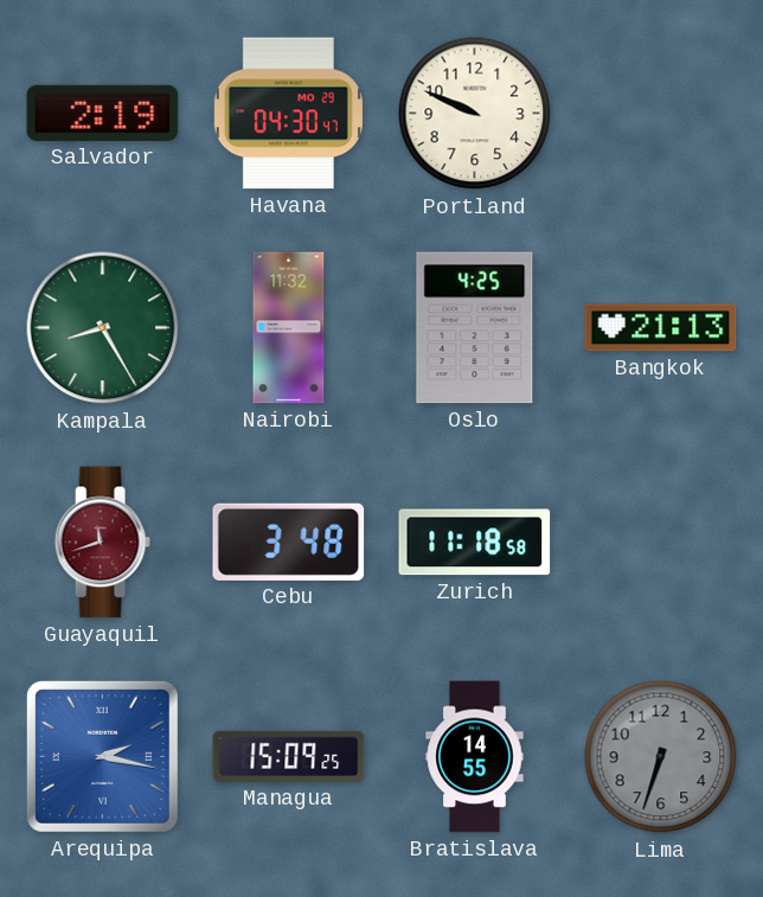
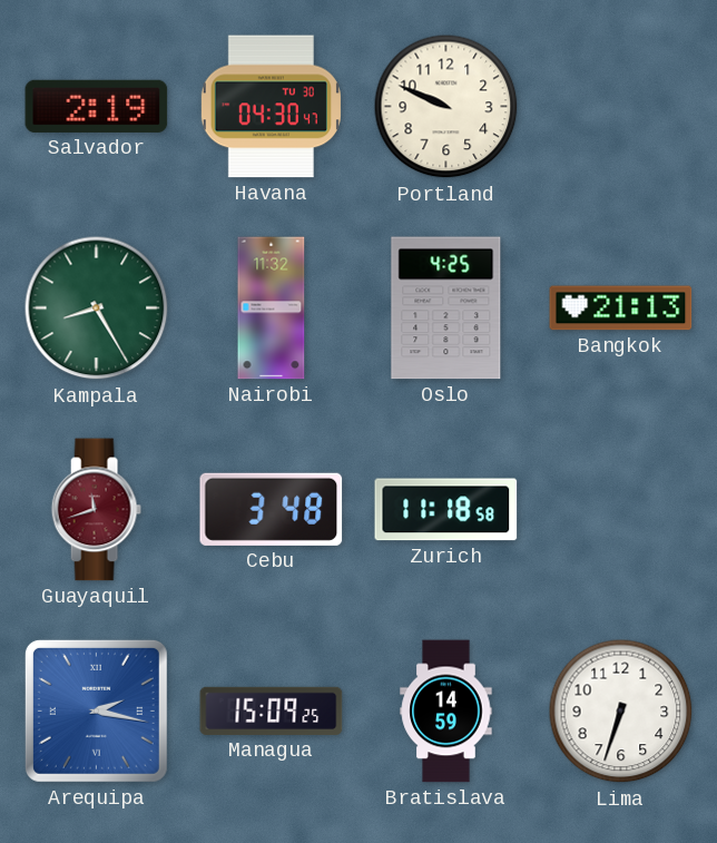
Havana date: MO 29 -> TU 30 (271, 107)
Bratislava: 14:55 -> 14:59 (446, 712)
Lima dial: grey -> white (621, 712)
